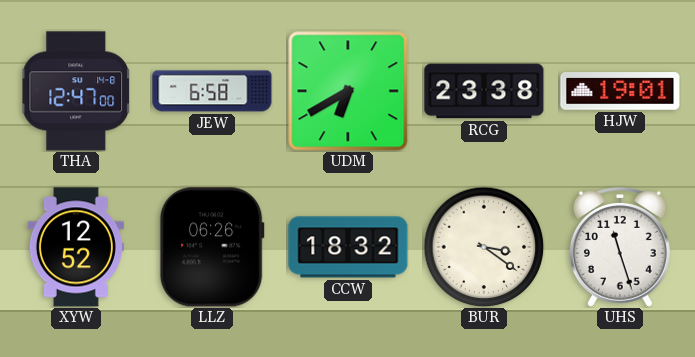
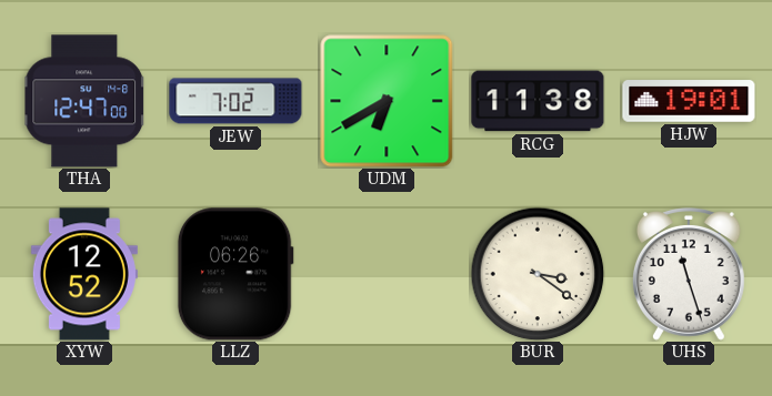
JEW: 6:58 -> 7:02 (235, 101)
RCG: 23:38 -> 11:38 (538, 101)
CCW: 18:32 -> none (348, 247)
